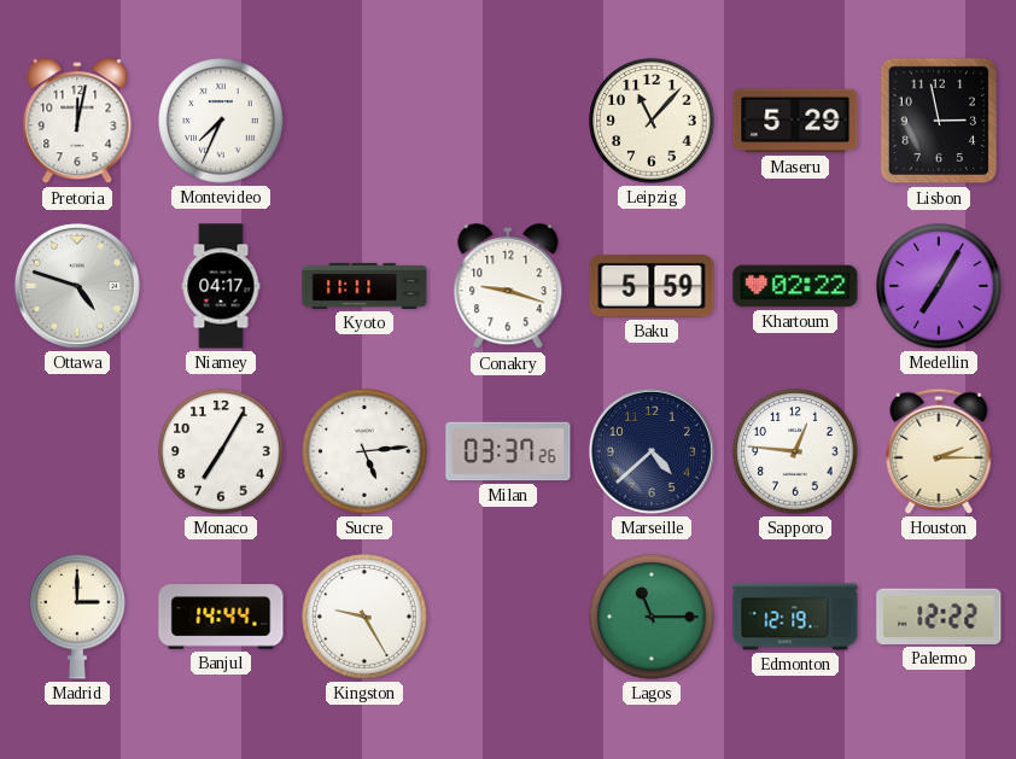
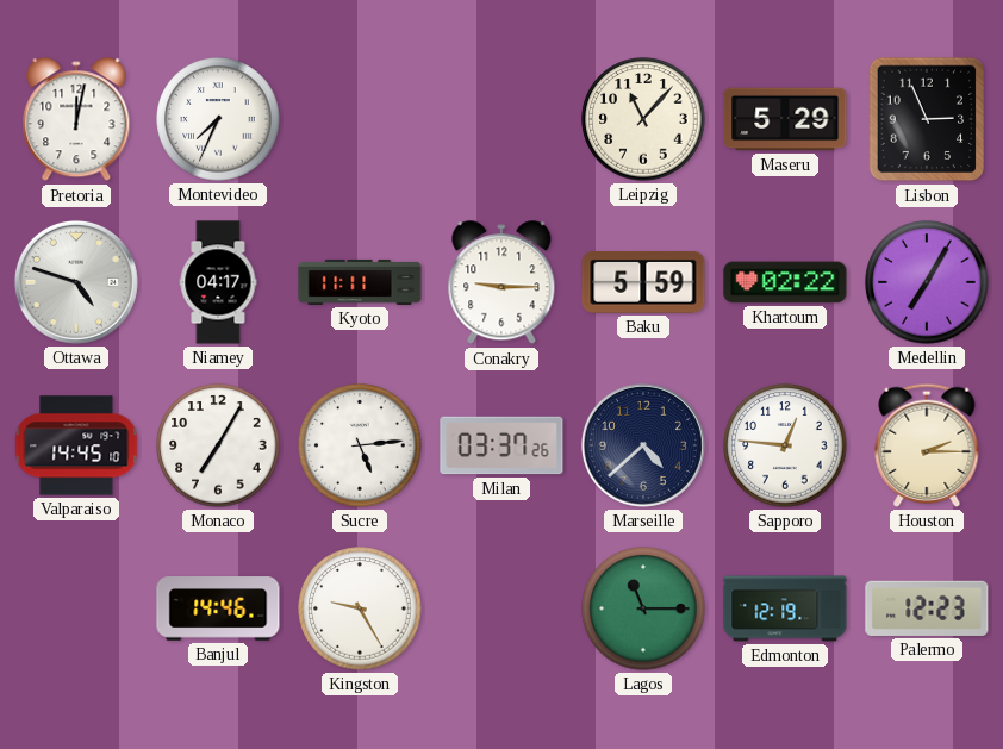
Lisbon: 2:58 -> 2:56 (927, 119)
Conakry: 9:18 -> 9:15 (502, 283)
Valparaiso: none -> 14:45 (76, 445)
Madrid: 3:00 -> none (77, 617)
Banjul: 14:44 -> 14:46 (218, 608)
Palermo: 12:22 -> 12:23 (927, 608)
